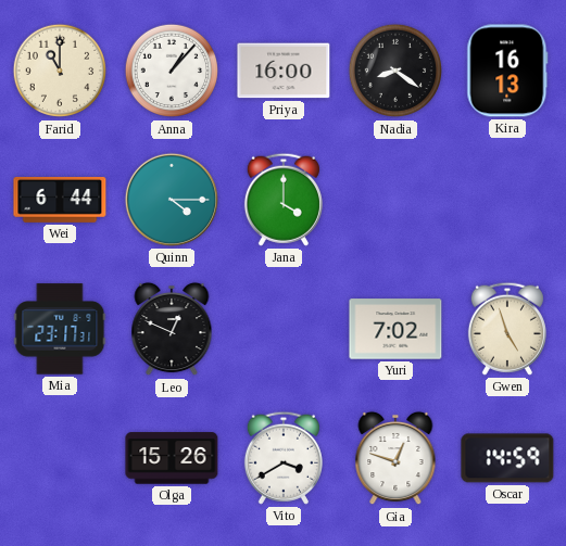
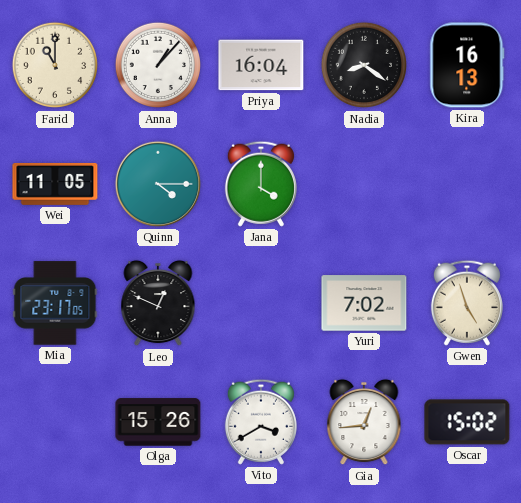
Priya: 16:00 -> 16:04 (261, 65)
Wei: 6:44 -> 11:05 (55, 184)
Mia: 23:17:31 -> 23:17:05 (55, 303)
Gia: 12:48 -> 12:44 (364, 422)
Oscar: 14:59 -> 15:02 (467, 422)
